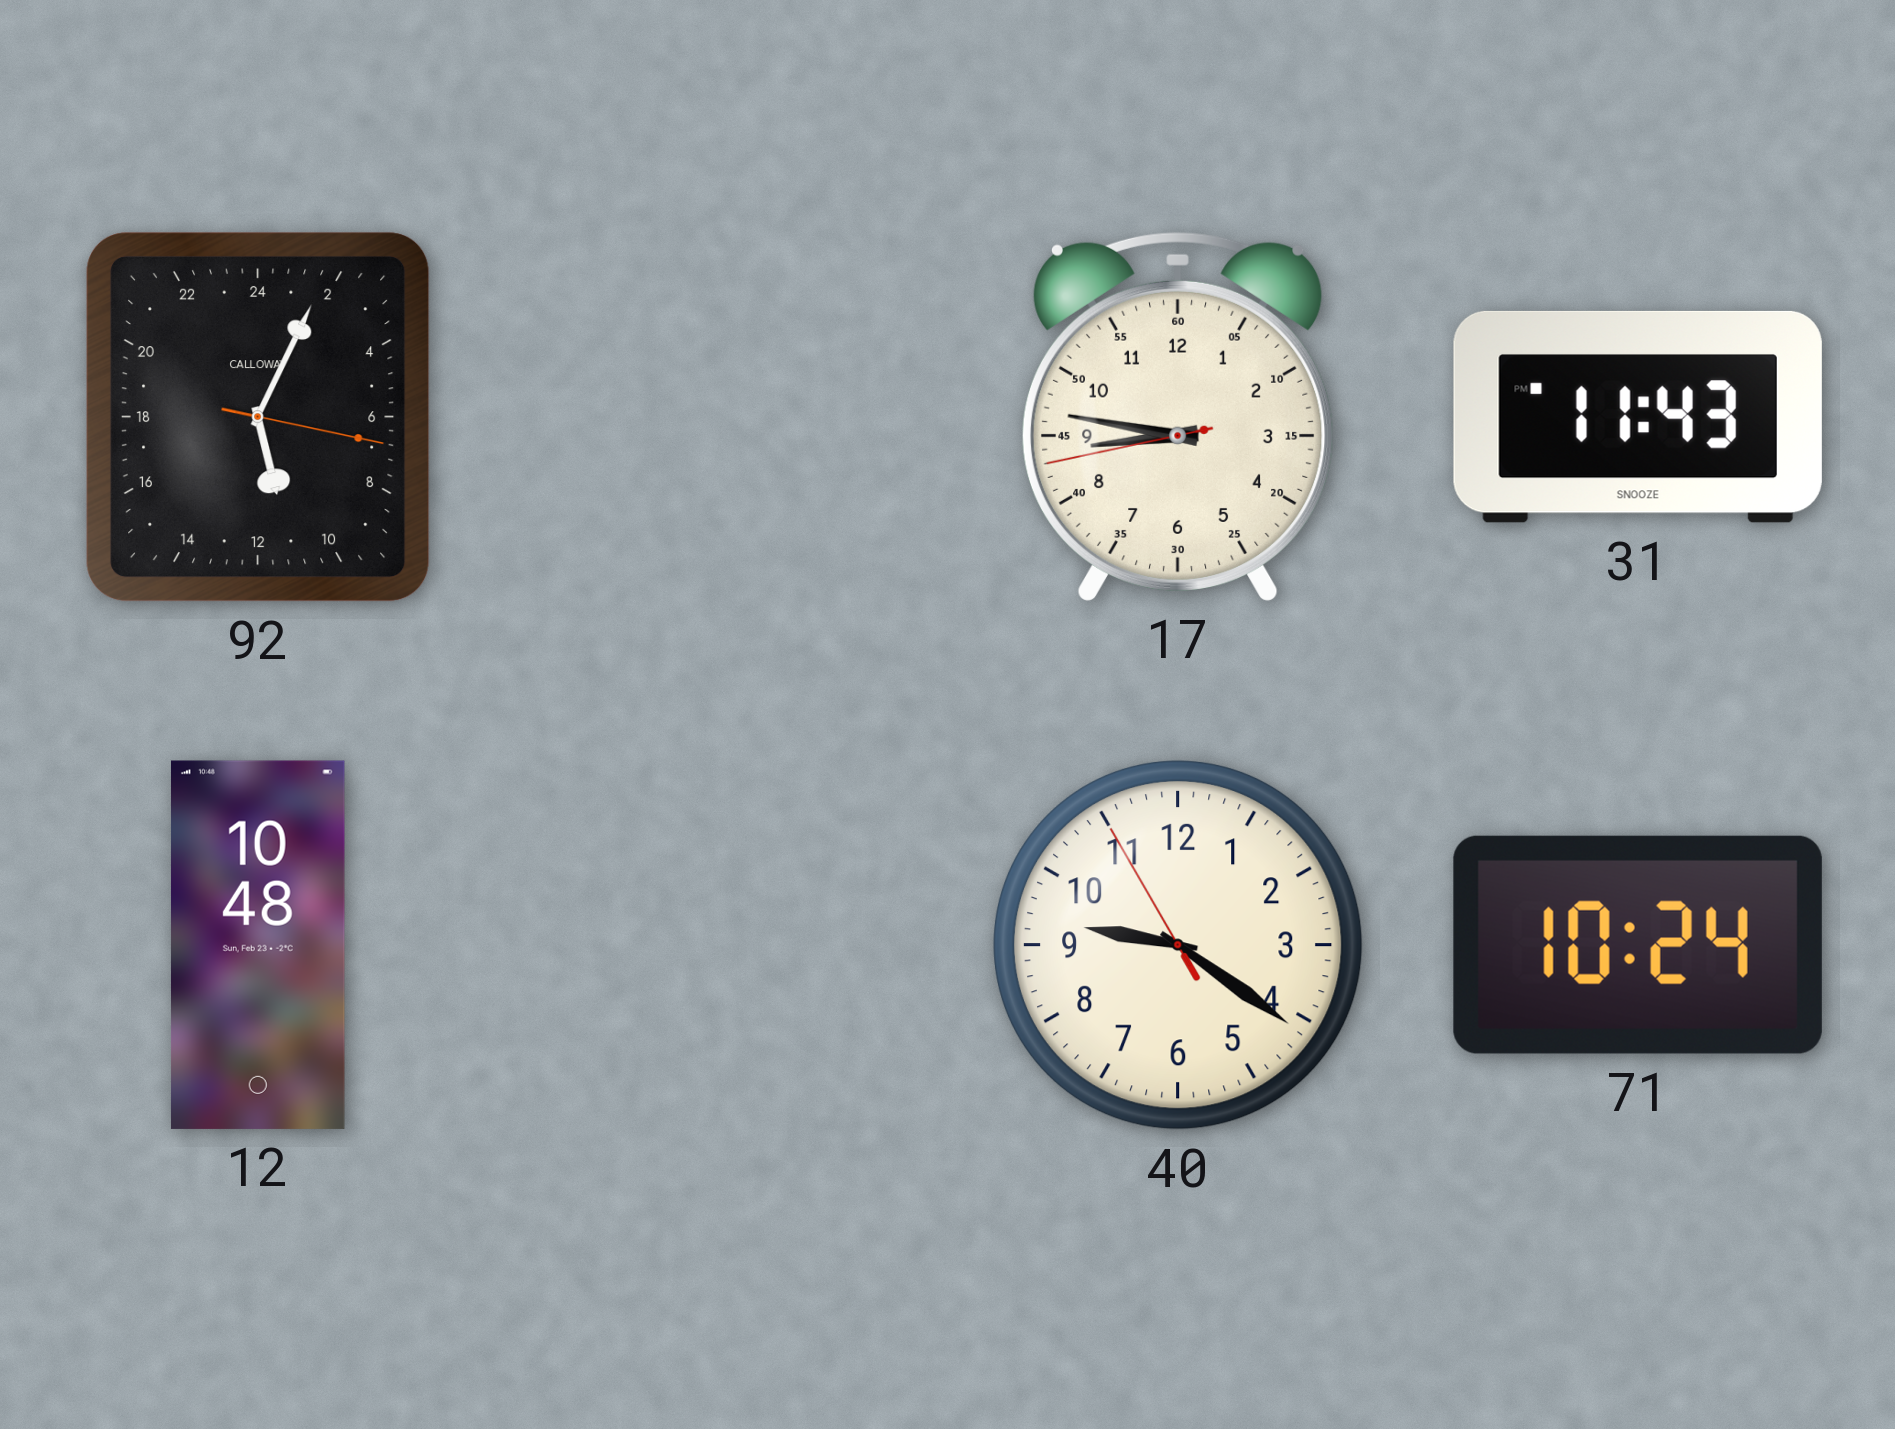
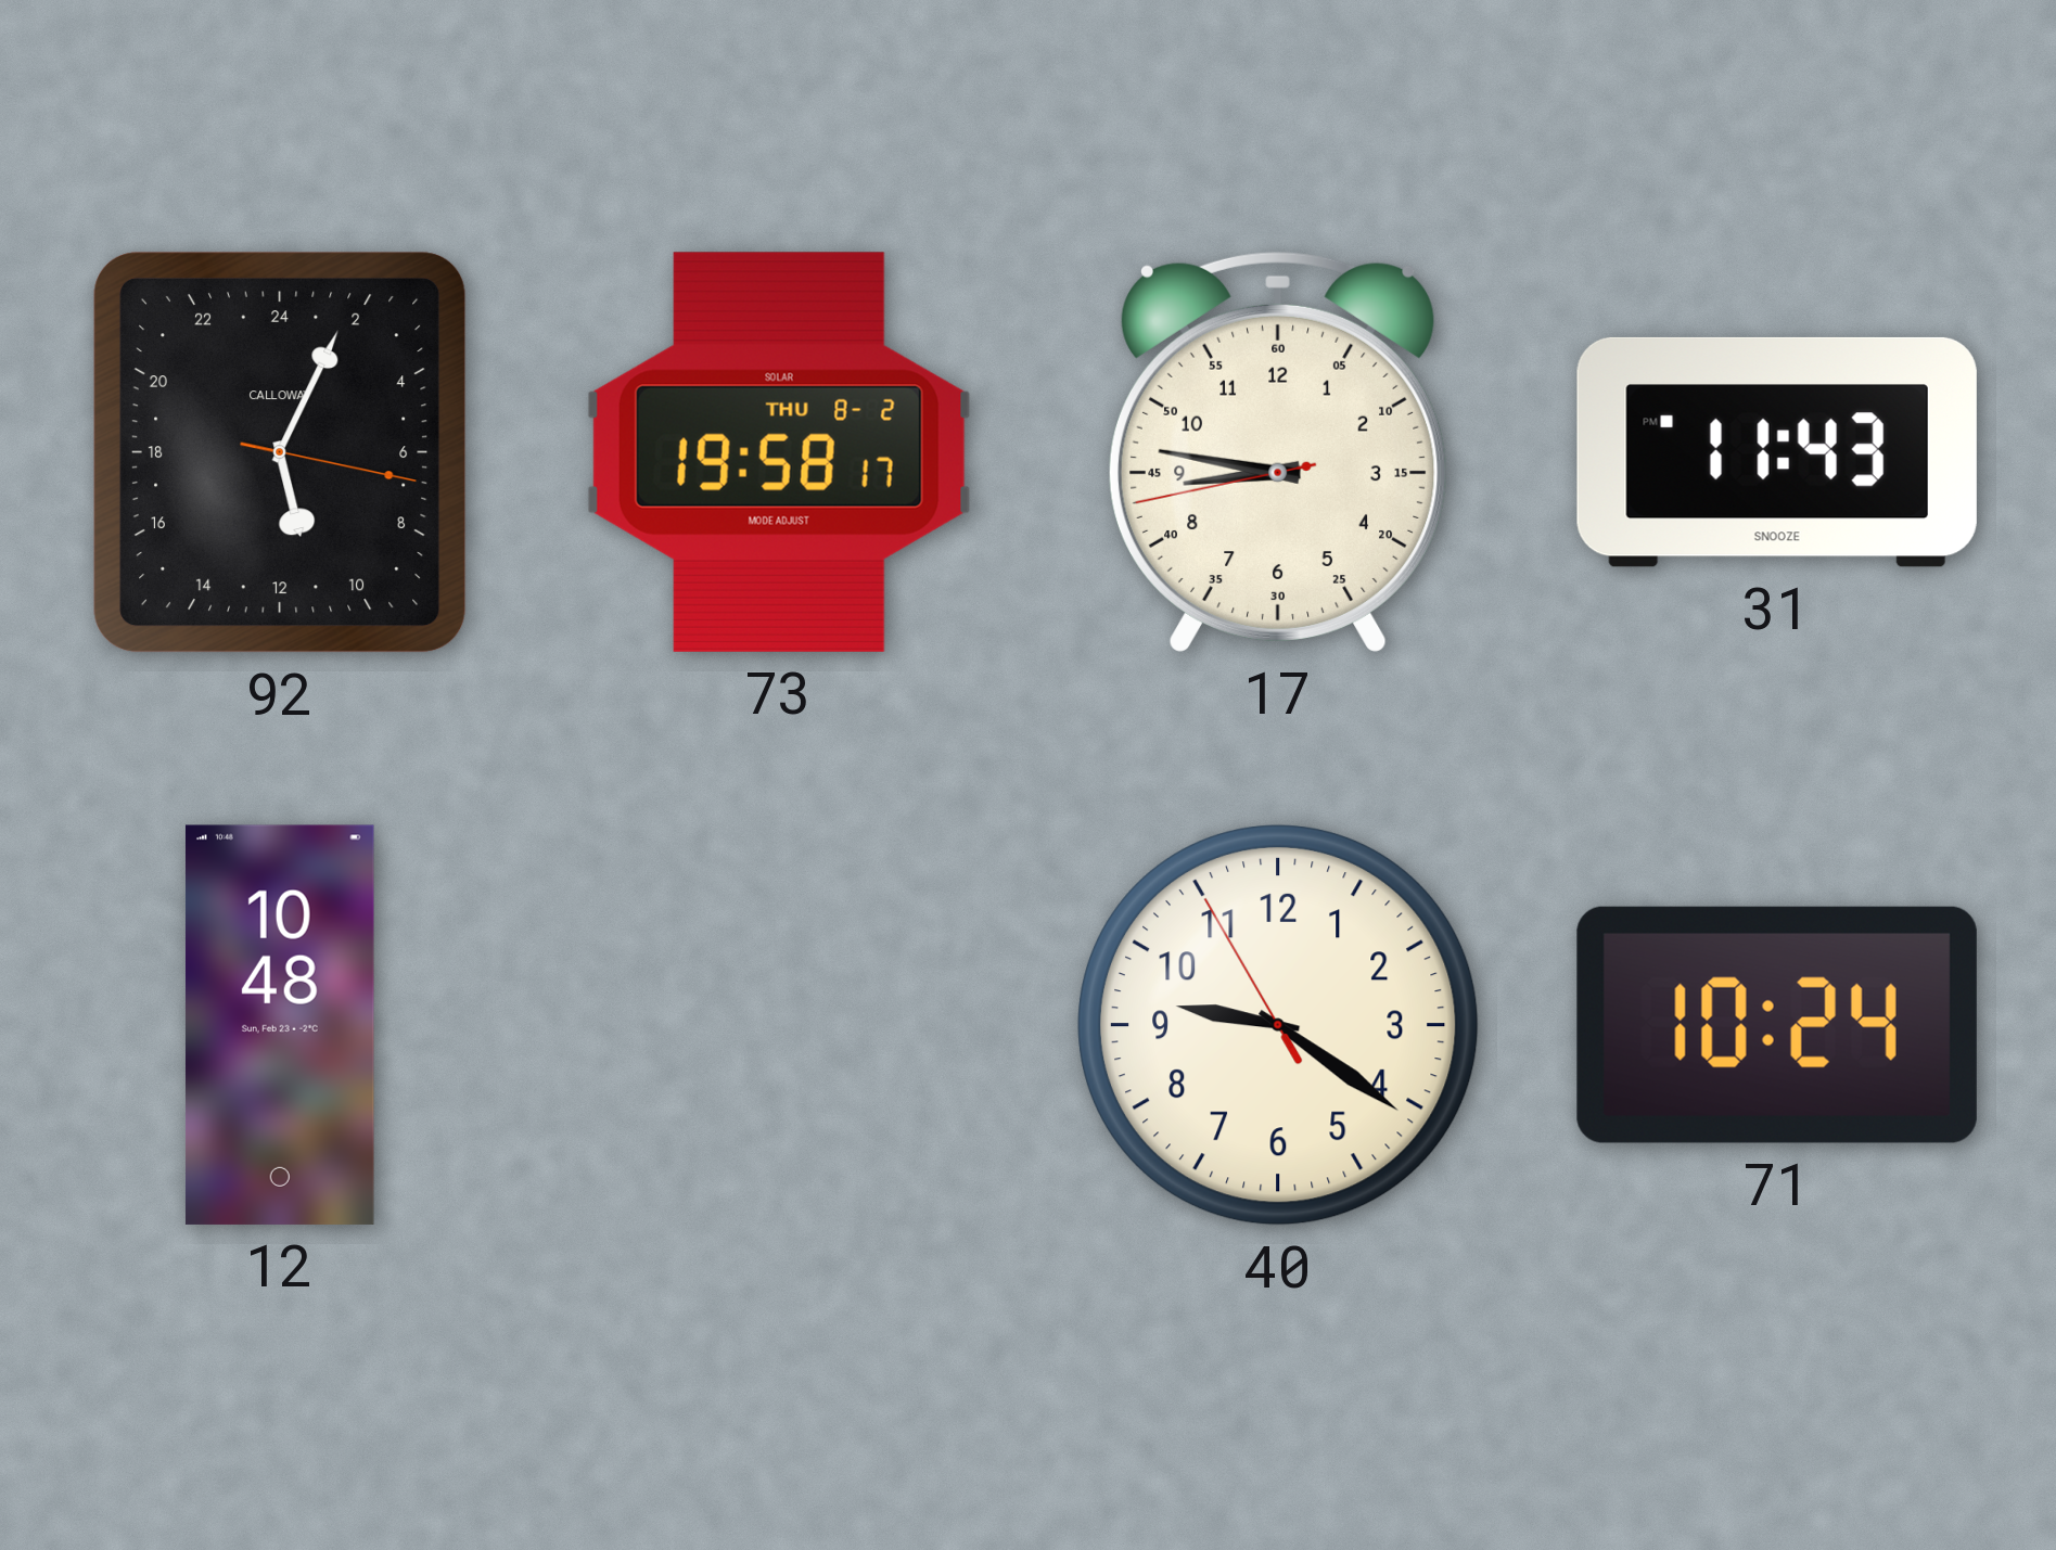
73: none -> 19:58 (779, 452)
